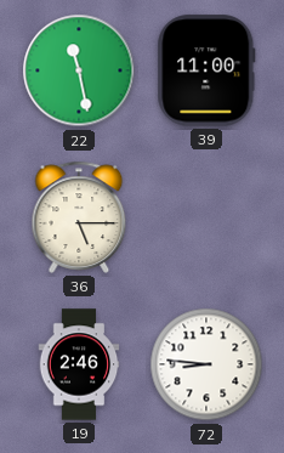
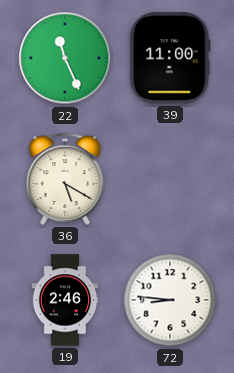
22: 11:28 -> 11:26 (65, 58)
36: 5:15 -> 5:20 (65, 179)
